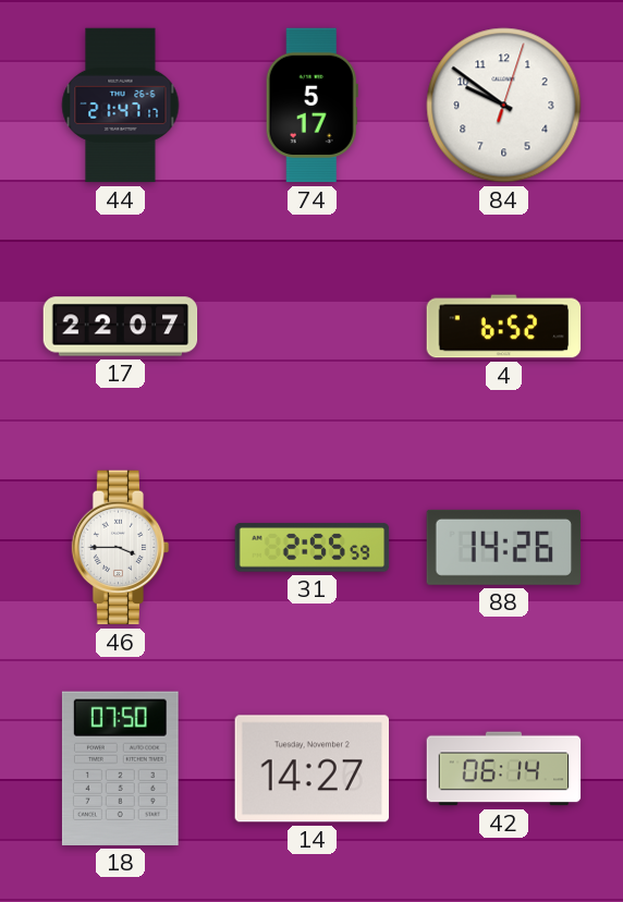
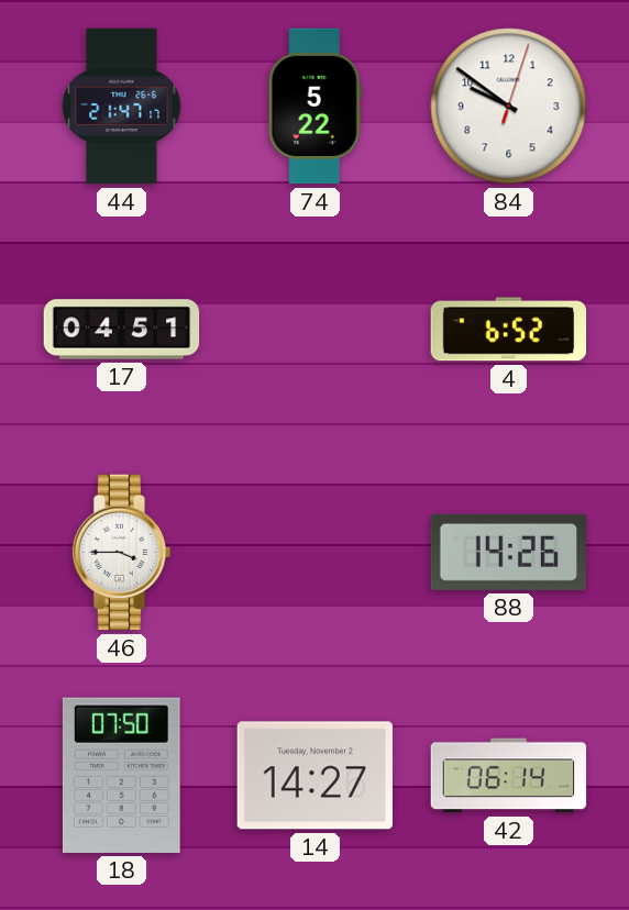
74: 5:17 -> 5:22 (314, 107)
17: 22:07 -> 04:51 (122, 330)
31: 2:55 -> none (313, 548)
